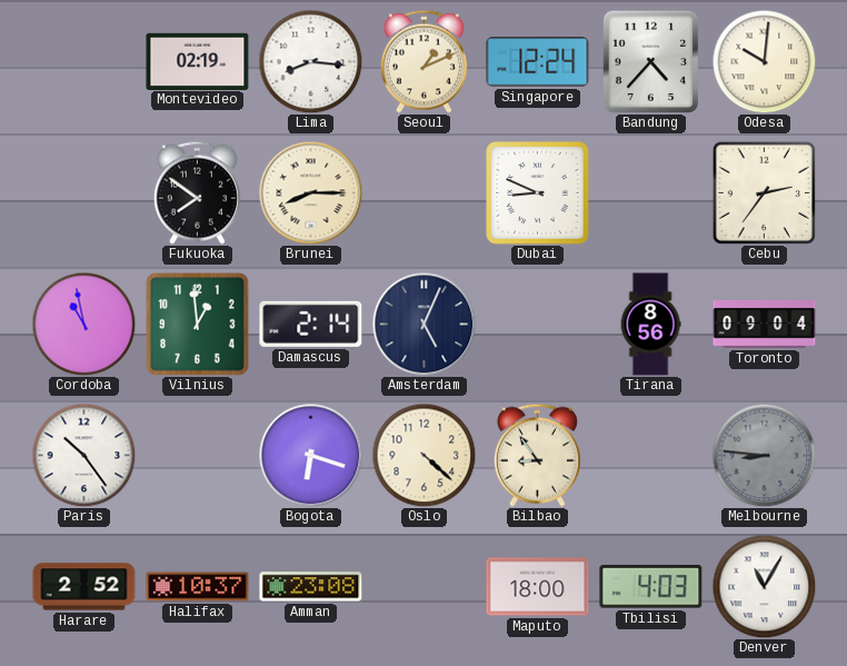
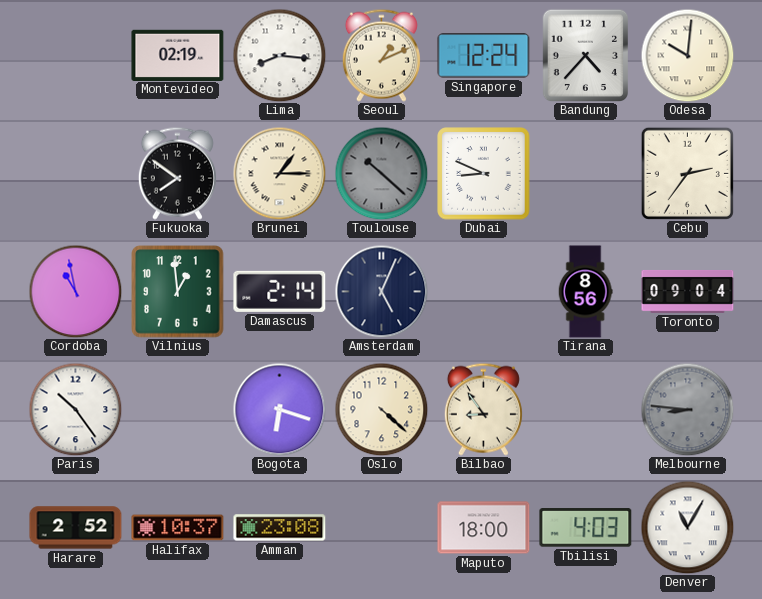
Brunei: 8:15 -> 1:15 (279, 173)
Toulouse: none -> 10:22 (381, 173)
